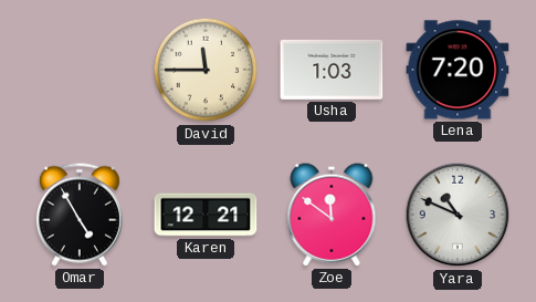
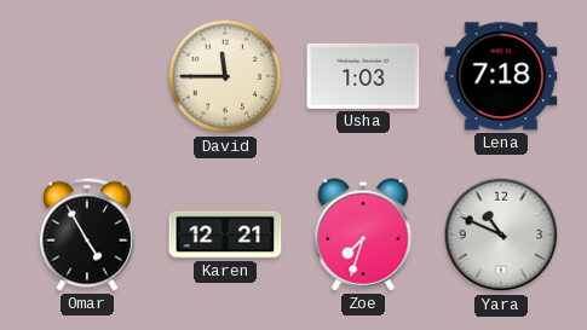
Lena: 7:20 -> 7:18 (501, 76)
Zoe: 11:51 -> 7:33 (363, 235)
